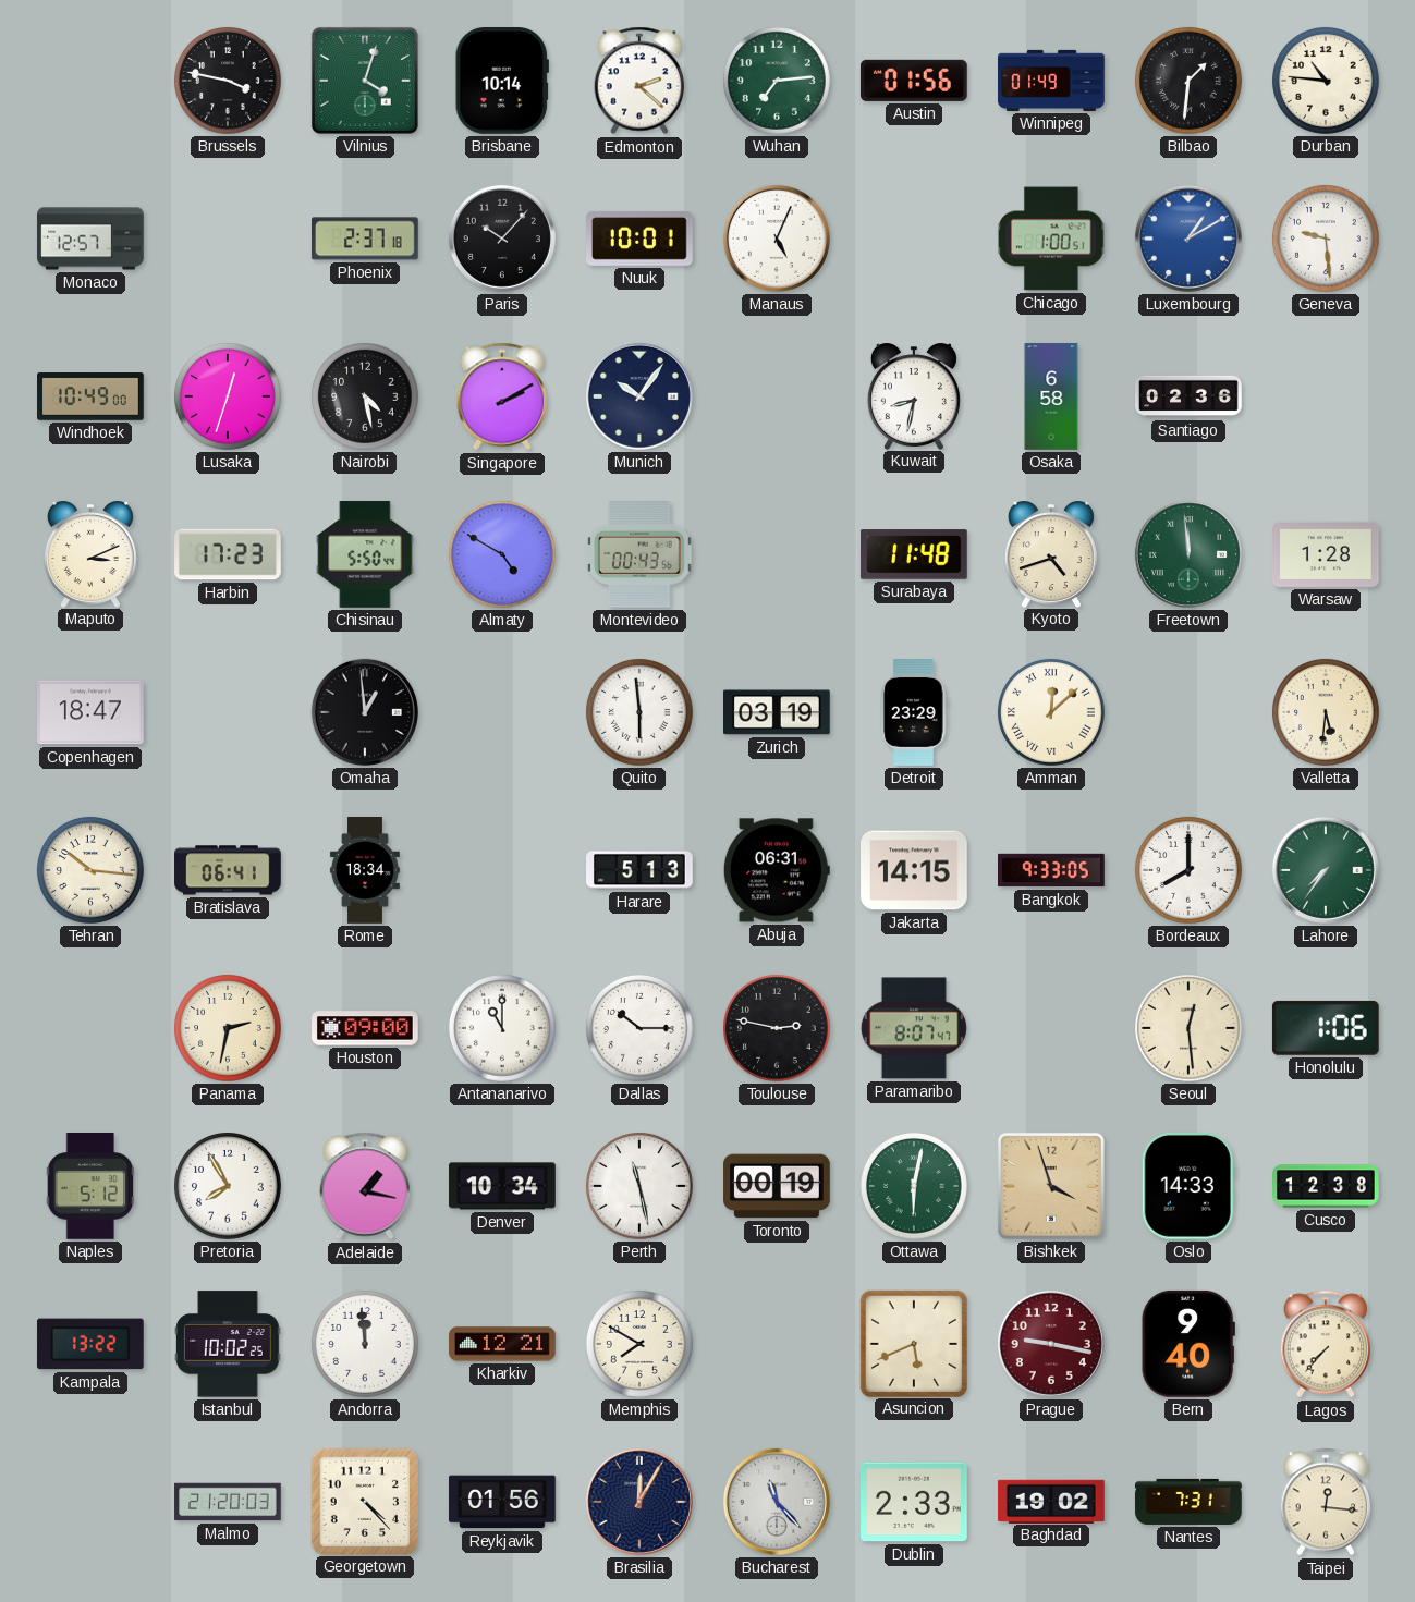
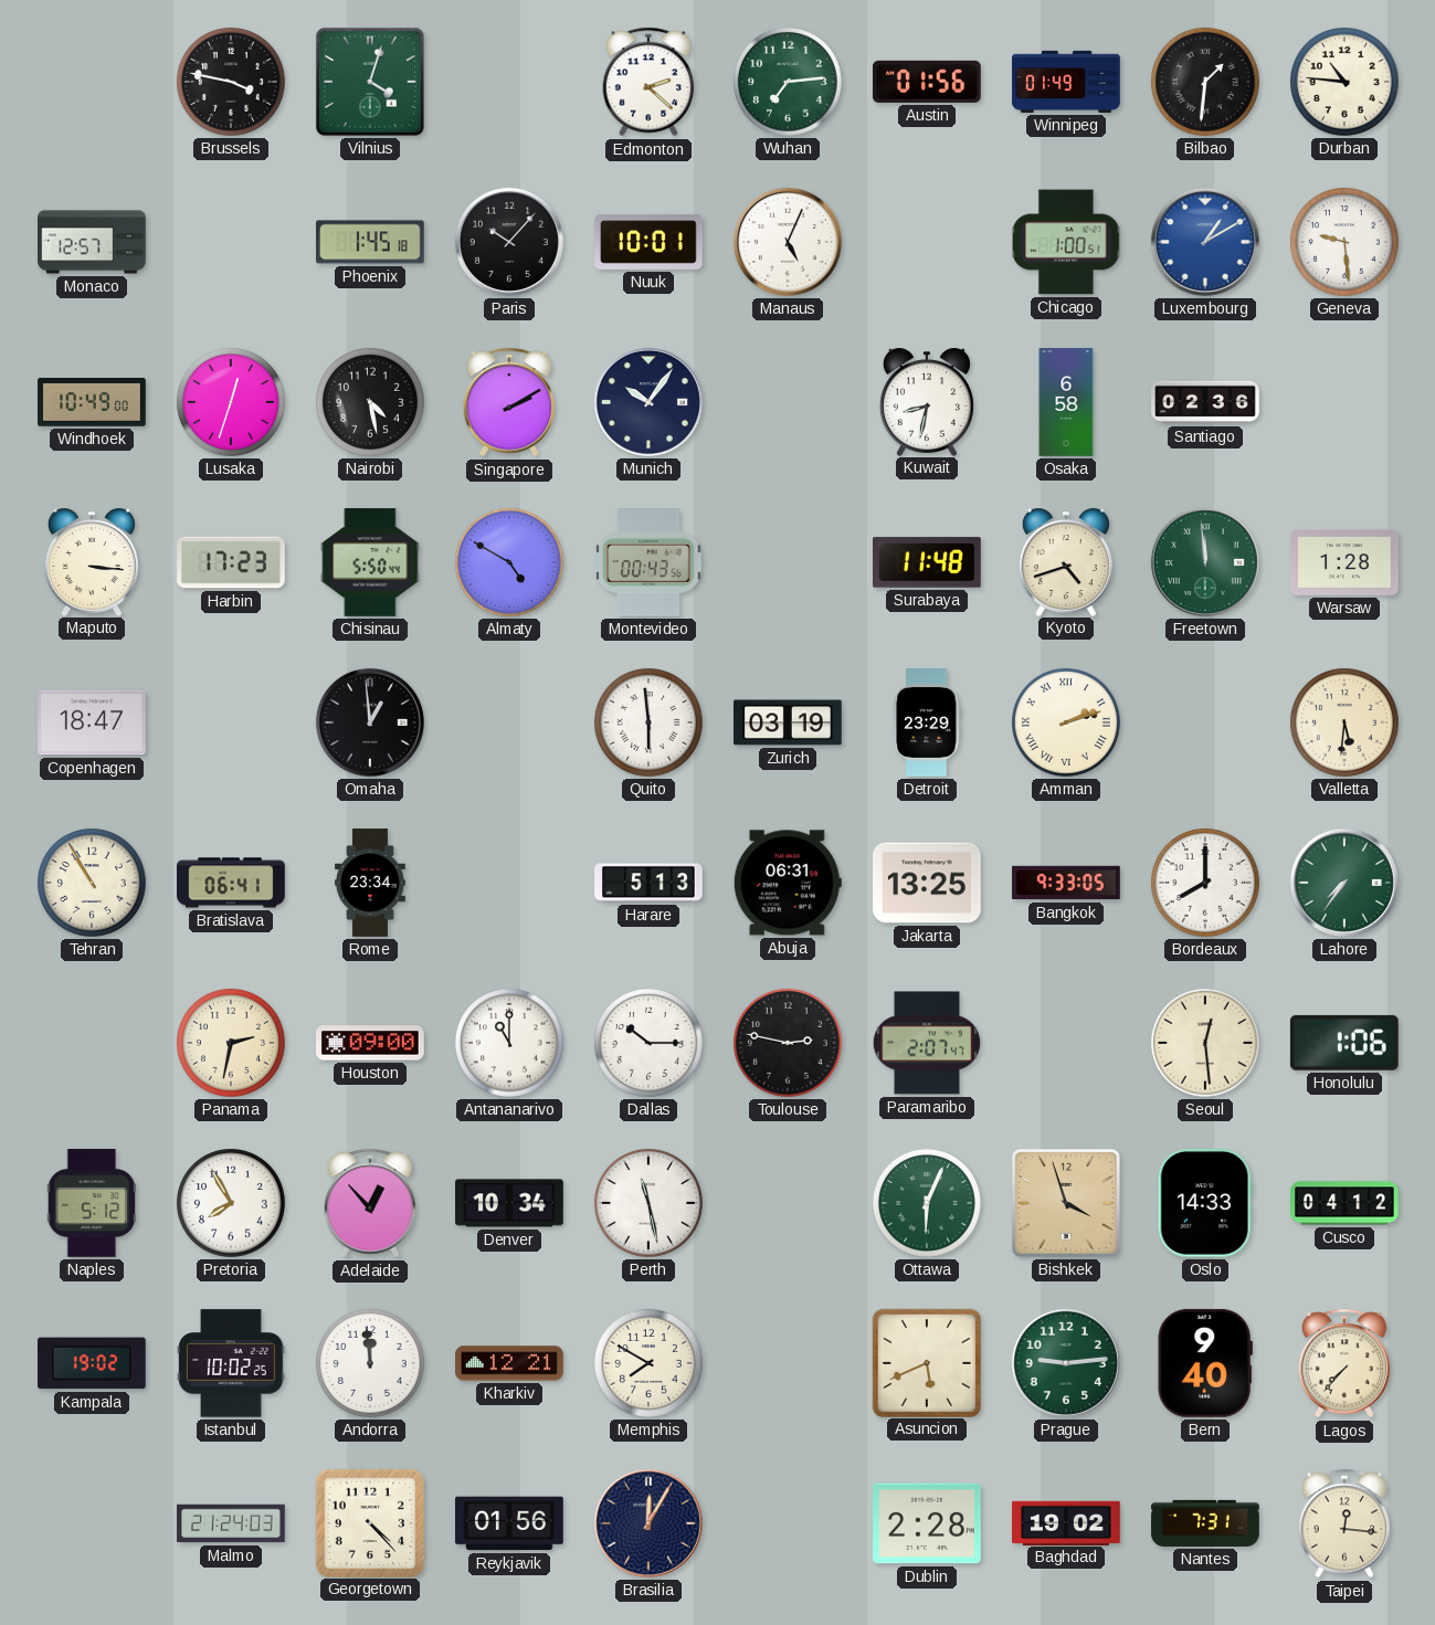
Brisbane: 10:14 -> none (502, 82)
Phoenix: 2:37 -> 1:45 (371, 242)
Maputo: 3:11 -> 3:16 (92, 562)
Amman: 12:08 -> 2:12 (1066, 722)
Tehran: 10:16 -> 10:55 (92, 883)
Rome: 18:34 -> 23:34 (370, 883)
Jakarta: 14:15 -> 13:25 (928, 883)
Paramaribo: 8:07 -> 2:07 (927, 1043)
Adelaide: 1:17 -> 12:53 (370, 1203)
Toronto: 00:19 -> none (777, 1186)
Ottawa: 6:02 -> 6:04 (927, 1203)
Cusco: 12:38 -> 04:12 (1344, 1203)
Kampala: 13:22 -> 19:02 (93, 1363)
Prague: 9:17 -> 9:14 (1066, 1363)
Prague dial: burgundy -> green (1066, 1363)
Malmo: 21:20 -> 21:24 (231, 1523)
Bucharest: 11:23 -> none (777, 1502)
Dublin: 2:33 -> 2:28 (928, 1523)
